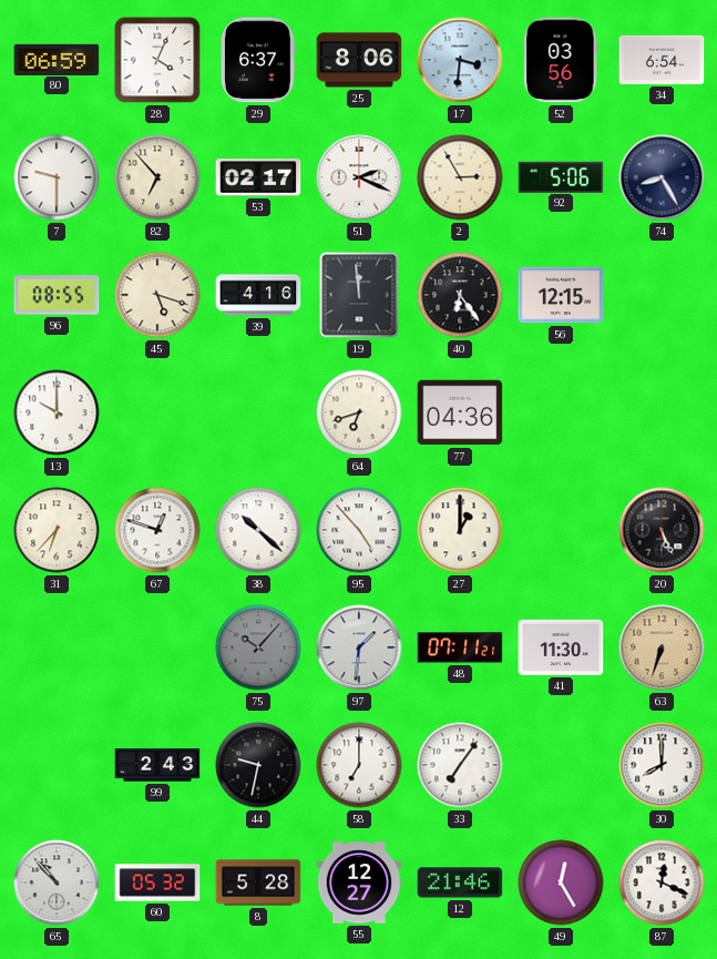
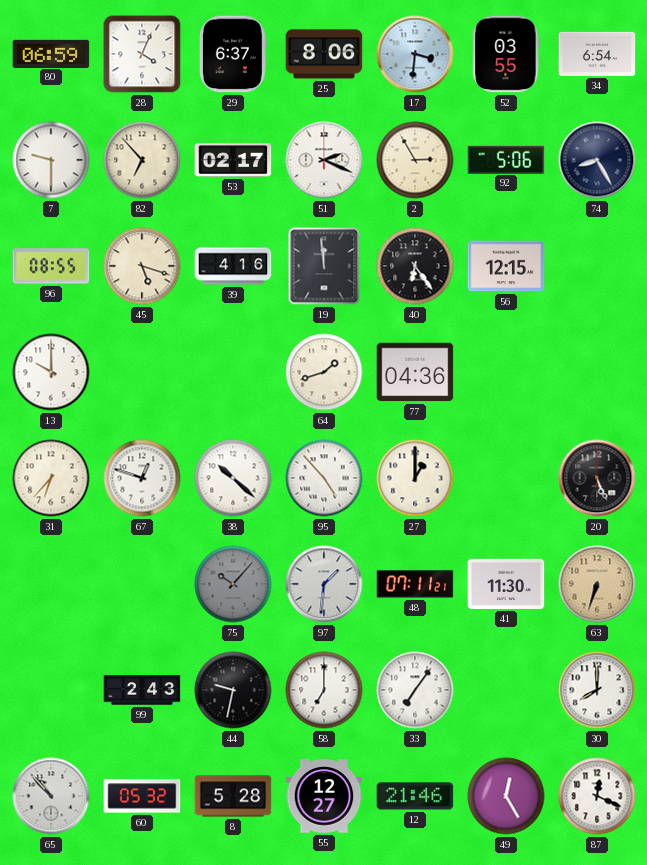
52: 03:56 -> 03:55 (506, 54)
64: 6:42 -> 1:42 (324, 372)
